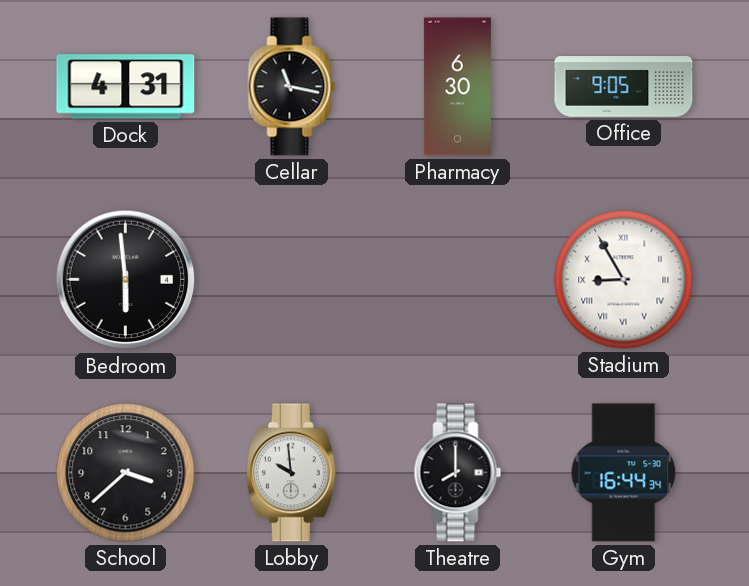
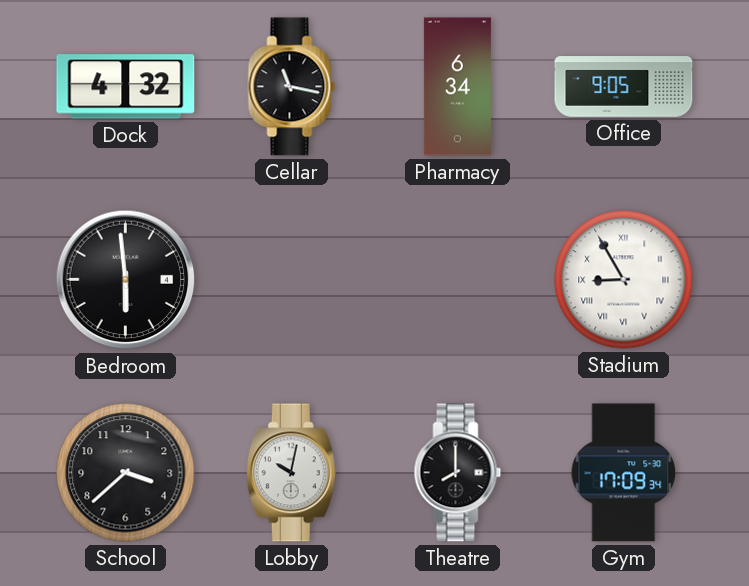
Dock: 4:31 -> 4:32 (126, 87)
Pharmacy: 6:30 -> 6:34 (457, 87)
Lobby: 9:59 -> 10:02 (291, 473)
Gym: 16:44 -> 17:09 (624, 473)
